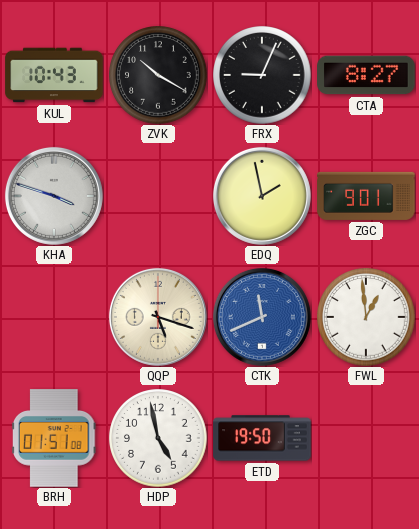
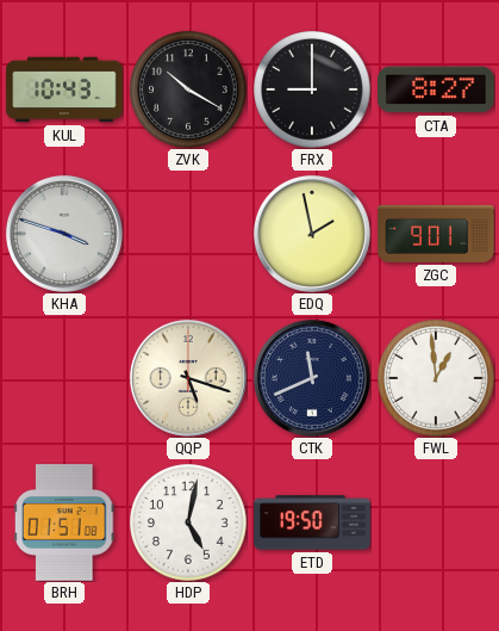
FRX: 9:04 -> 9:00 (312, 89)
CTK dial: blue -> navy (312, 378)
HDP: 4:58 -> 5:02 (188, 522)
